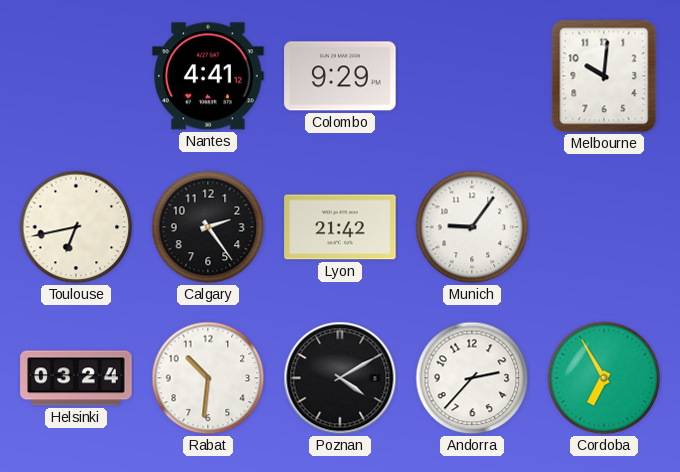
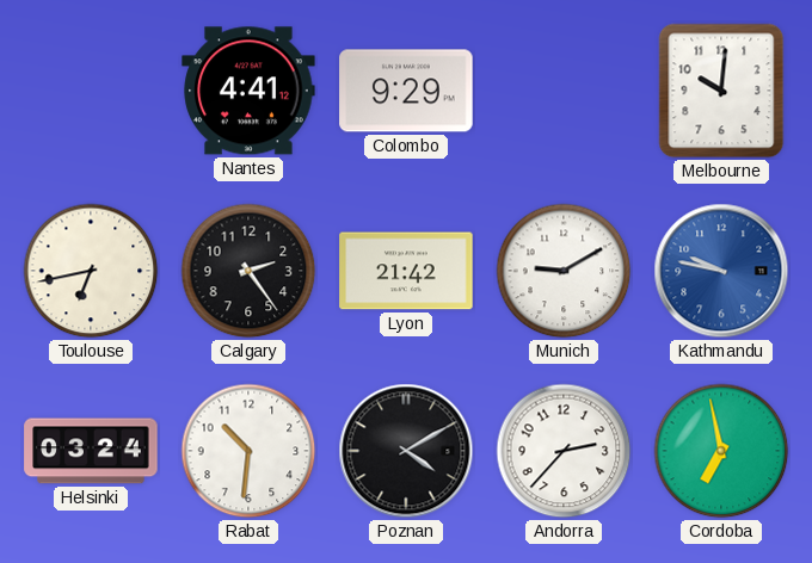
Munich: 9:06 -> 9:10 (564, 271)
Kathmandu: none -> 9:47 (721, 271)
Cordoba: 6:55 -> 6:58 (721, 451)
